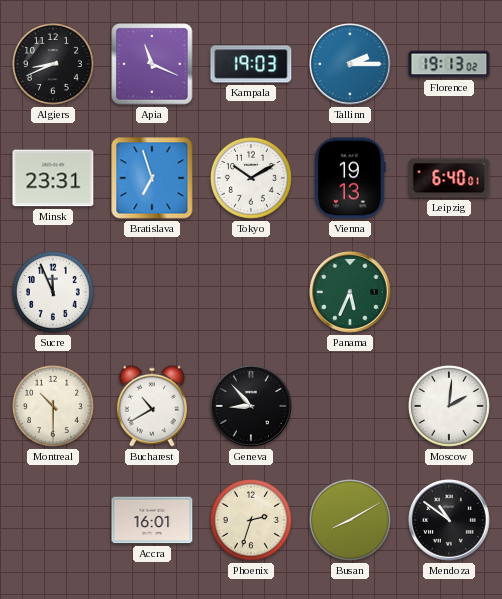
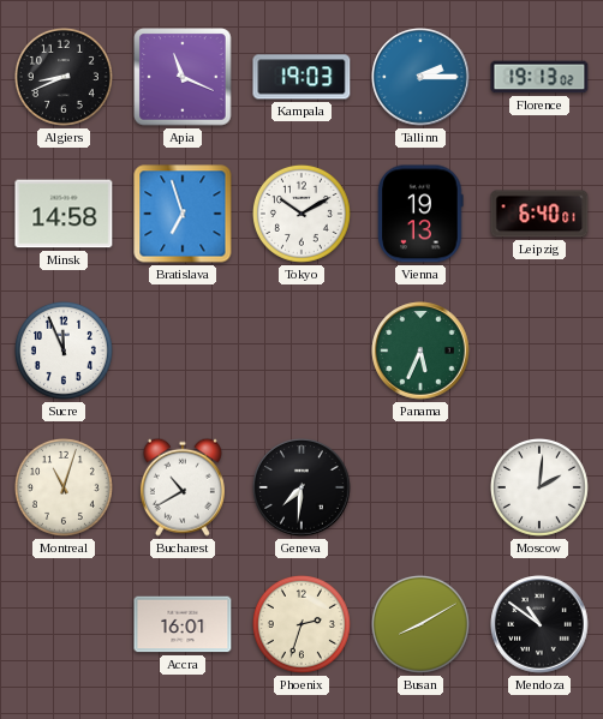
Minsk: 23:31 -> 14:58 (64, 214)
Montreal: 10:30 -> 11:03 (64, 487)
Geneva: 8:53 -> 7:31 (301, 487)
